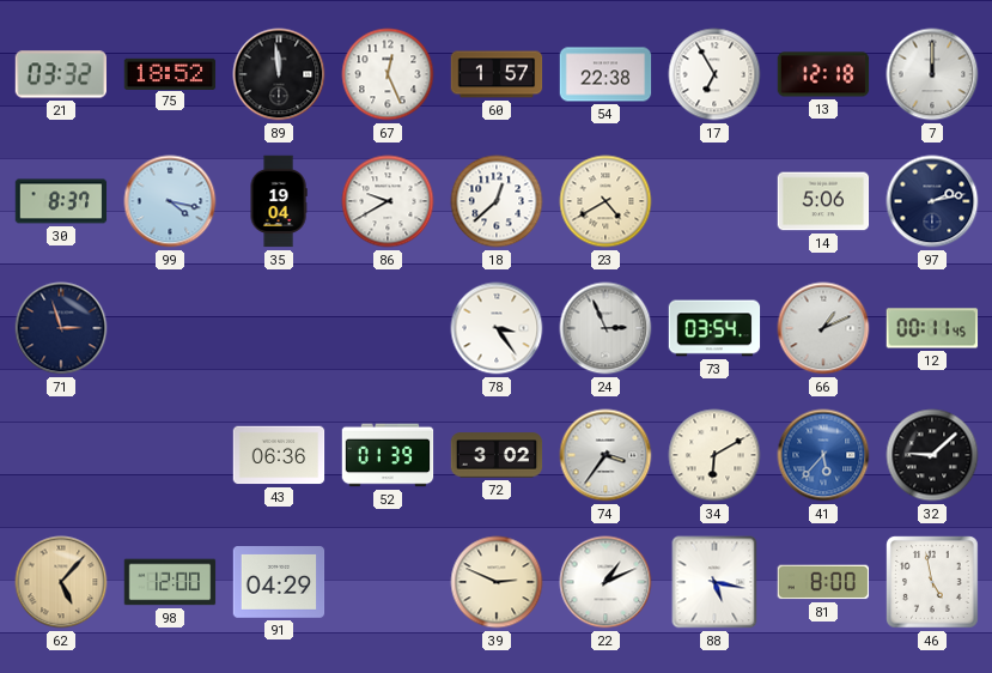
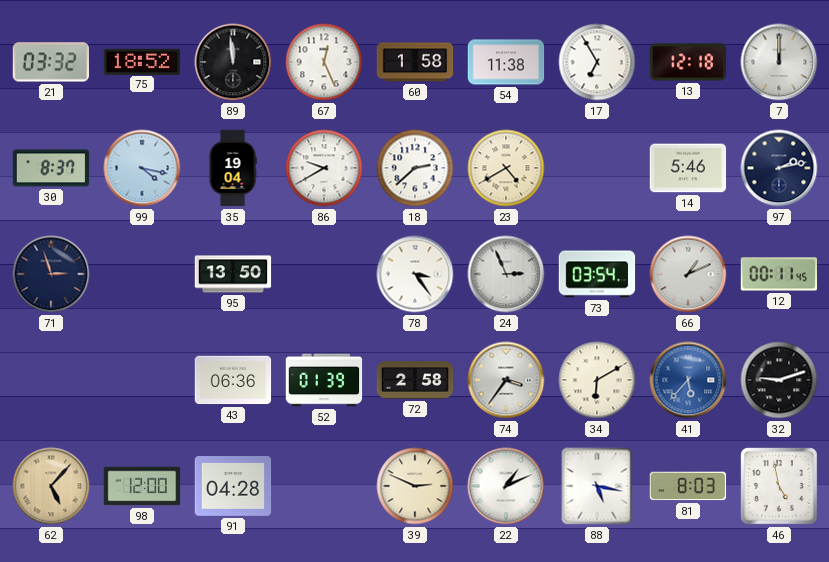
60: 1:57 -> 1:58 (415, 62)
54: 22:38 -> 11:38 (506, 62)
18: 12:38 -> 2:38 (415, 168)
14: 5:06 -> 5:46 (688, 168)
95: none -> 13:50 (233, 274)
72: 3:02 -> 2:58 (415, 380)
32: 9:08 -> 9:12 (779, 380)
91: 04:29 -> 04:28 (233, 487)
81: 8:00 -> 8:03 (688, 486)
